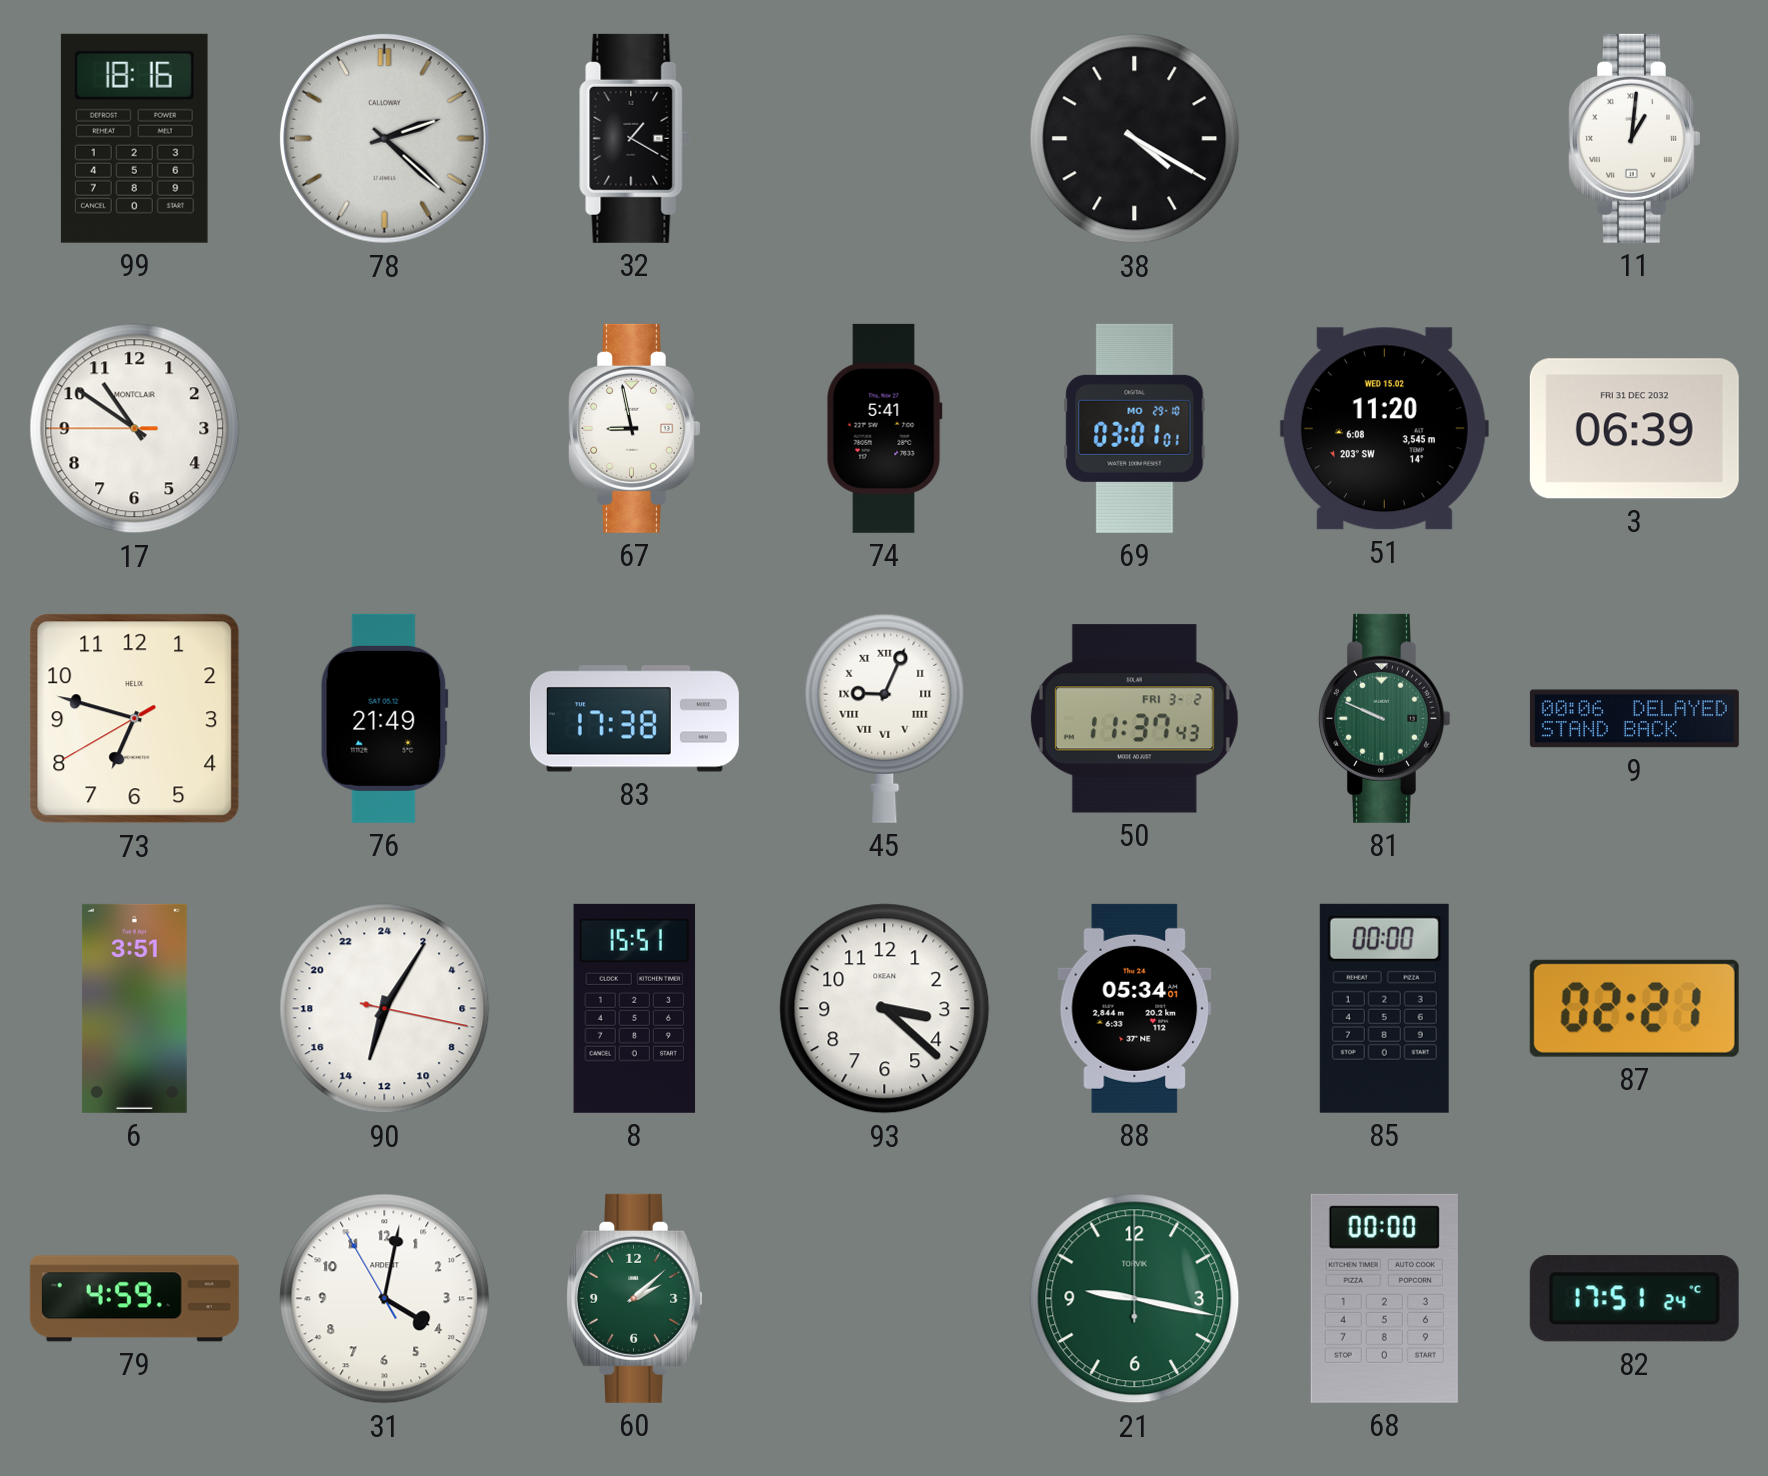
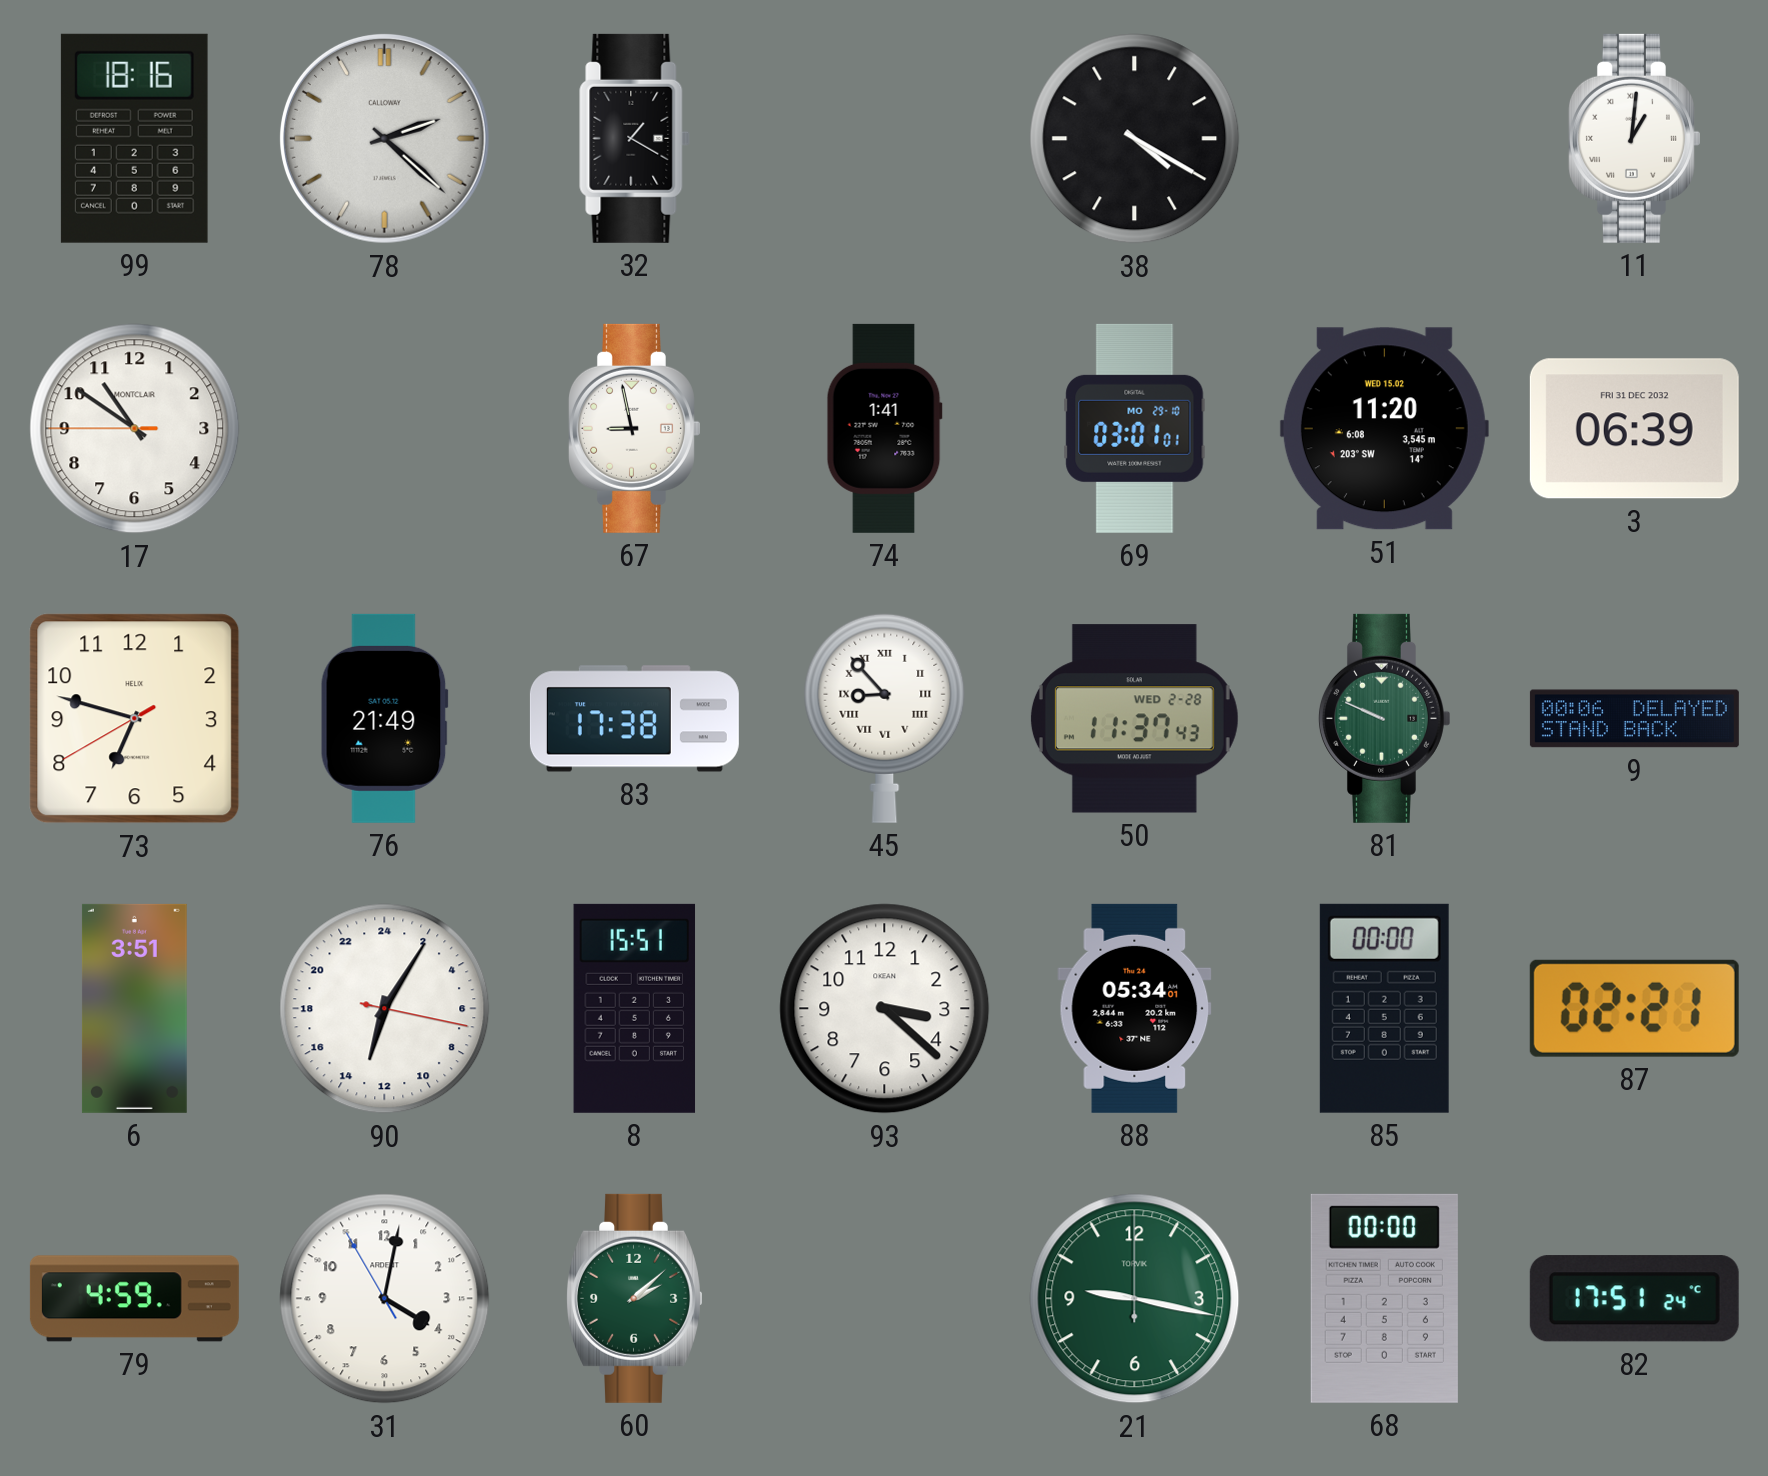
74: 5:41 -> 1:41 (884, 428)
45: 9:04 -> 8:53 (885, 718)
50 date: FRI 3-2 -> WED 2-28 (1134, 719)
